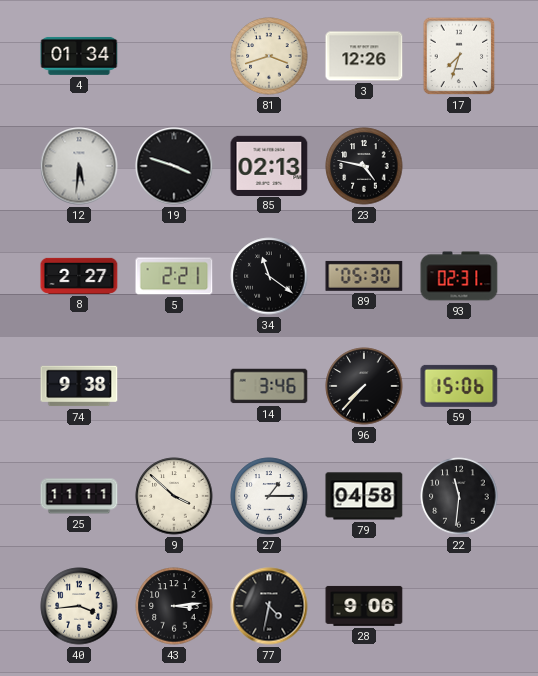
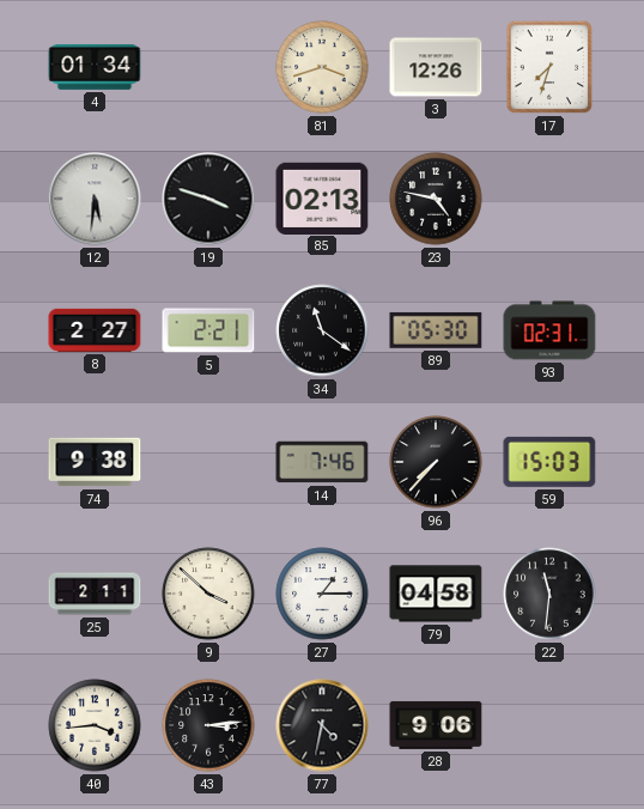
14: 3:46 -> 7:46 (322, 462)
59: 15:06 -> 15:03 (549, 462)
25: 11:11 -> 2:11 (95, 594)
